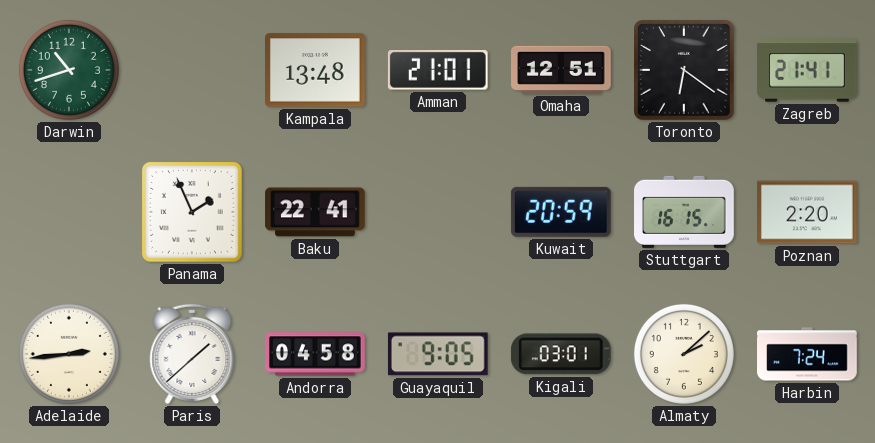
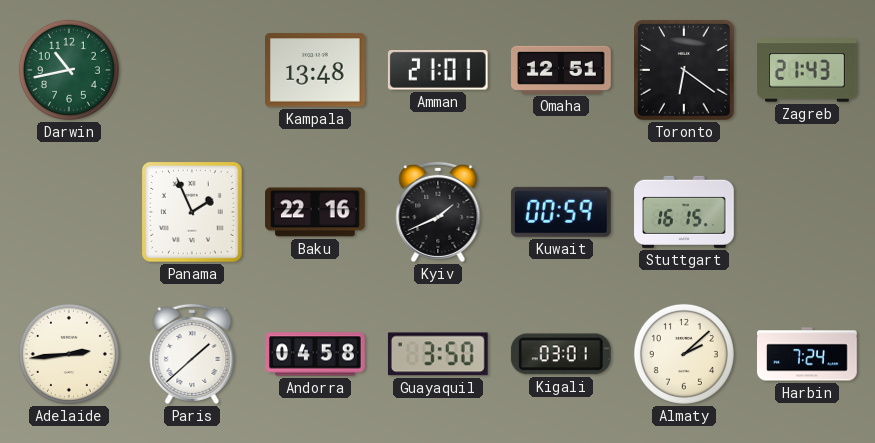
Darwin: 10:42 -> 10:43 (69, 70)
Zagreb: 21:41 -> 21:43 (807, 70)
Baku: 22:41 -> 22:16 (315, 212)
Kyiv: none -> 1:41 (438, 212)
Kuwait: 20:59 -> 00:59 (561, 212)
Poznan: 2:20 -> none (808, 212)
Guayaquil: 9:05 -> 3:50 (438, 354)
